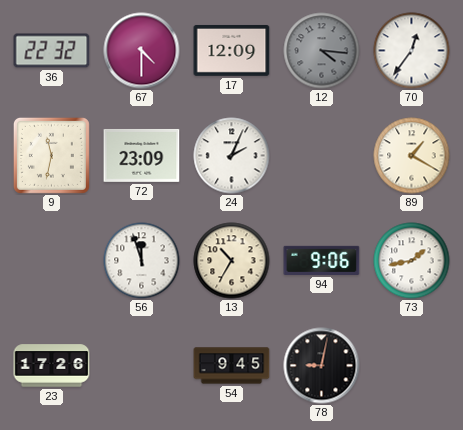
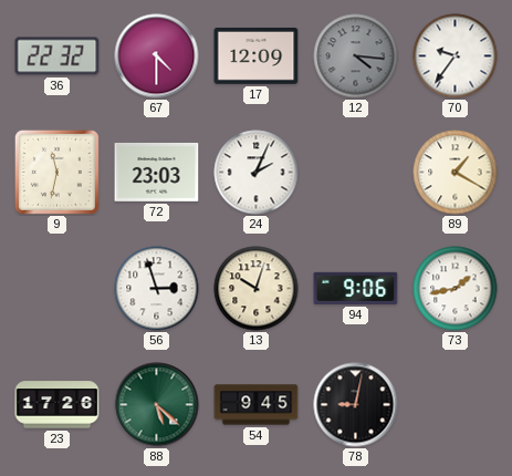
70: 12:36 -> 9:36 (456, 56)
72: 23:09 -> 23:03 (157, 172)
56: 11:57 -> 2:57 (157, 289)
13: 10:35 -> 10:03 (257, 289)
88: none -> 5:22 (157, 405)
